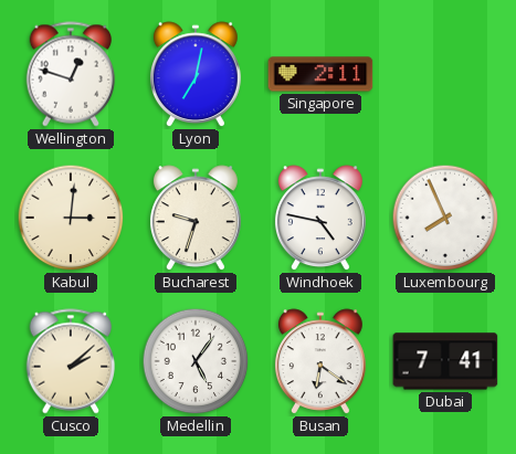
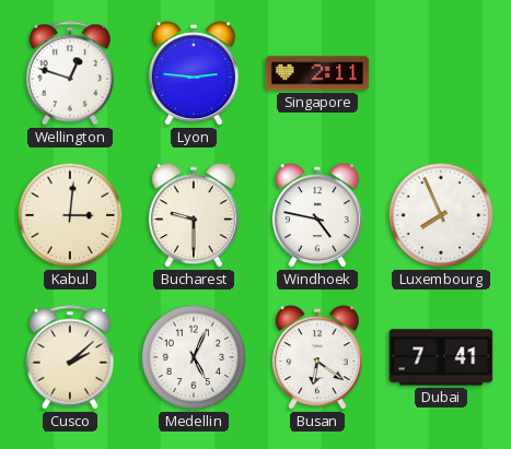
Lyon: 7:02 -> 2:46 (194, 74)
Bucharest: 9:33 -> 9:30 (194, 216)
Medellin: 5:06 -> 5:04 (194, 357)
